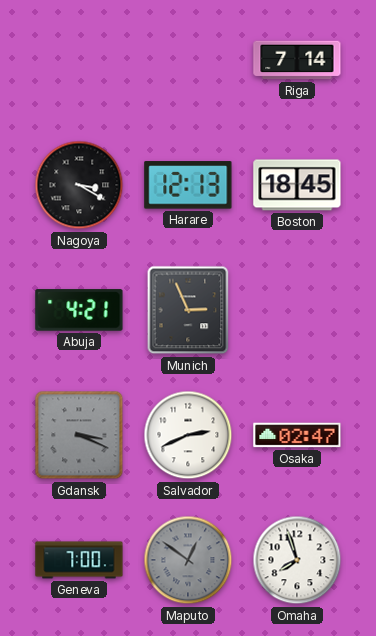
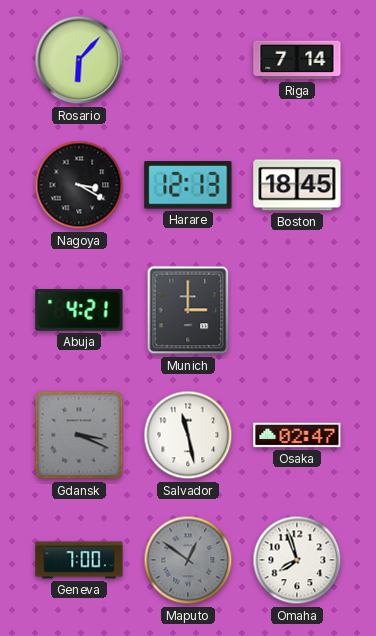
Rosario: none -> 6:07 (79, 60)
Munich: 2:56 -> 3:00 (188, 310)
Salvador: 2:41 -> 11:28 (188, 435)
